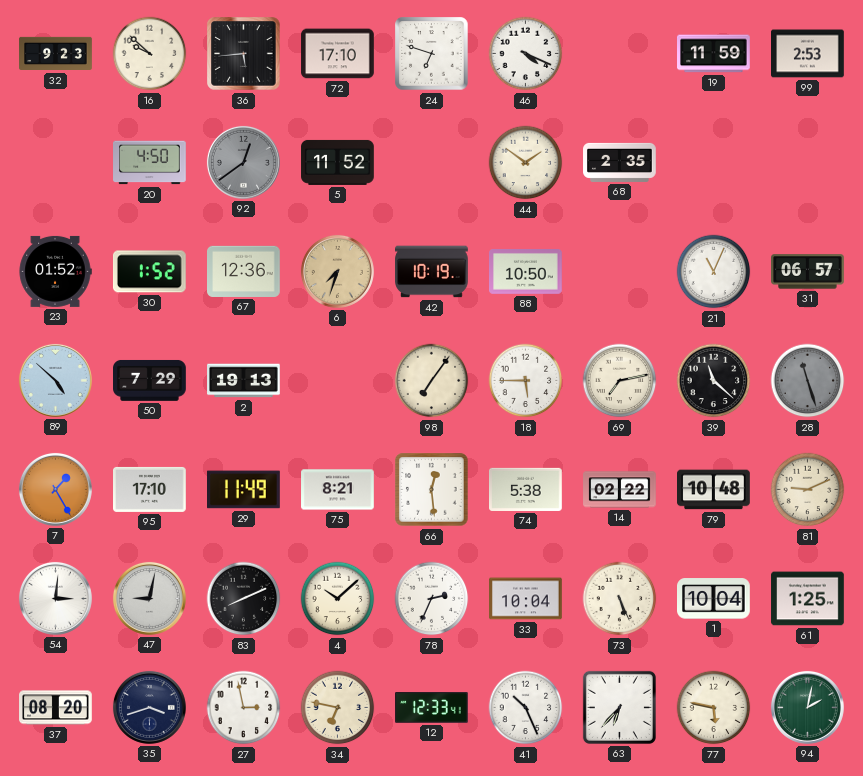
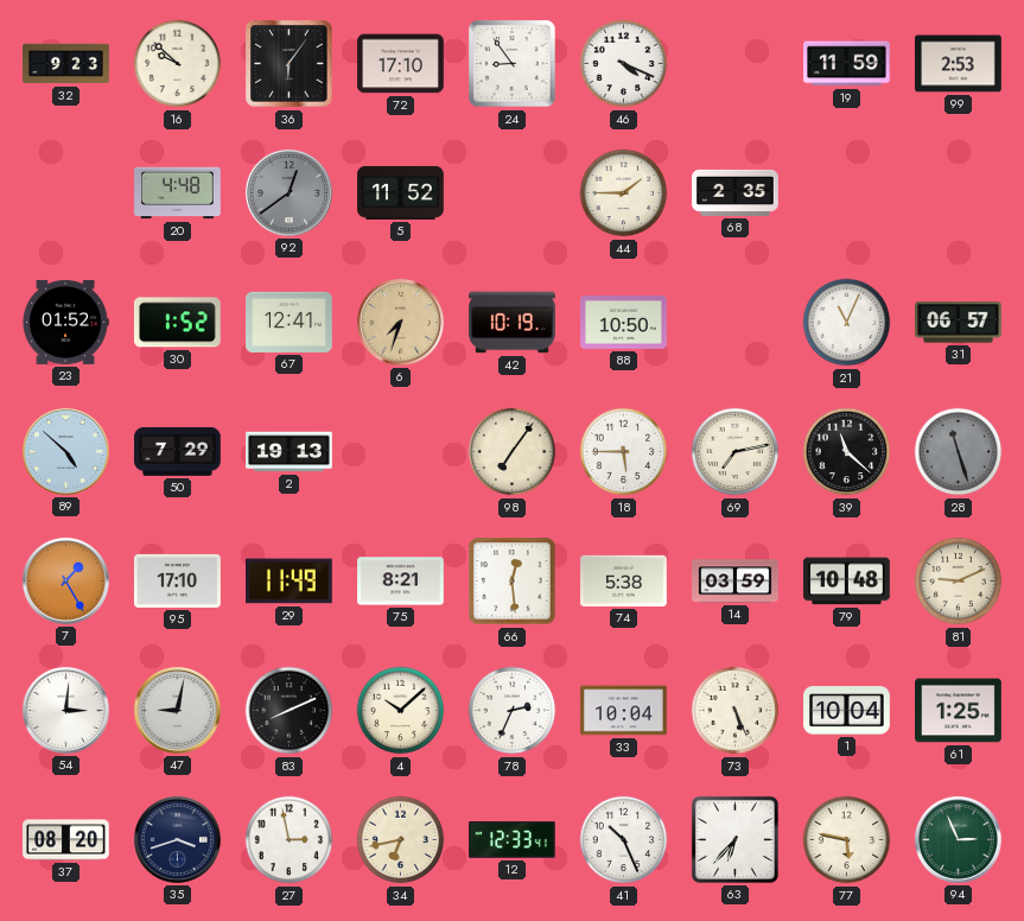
36: 5:44 -> 6:06 (290, 64)
24: 6:48 -> 8:54 (513, 64)
20: 4:50 -> 4:48 (178, 193)
44: 1:51 -> 1:45 (624, 193)
67: 12:36 -> 12:41 (290, 322)
14: 02:22 -> 03:59 (736, 582)
34: 6:47 -> 6:43 (401, 840)
94: 2:02 -> 2:56 (958, 839)
